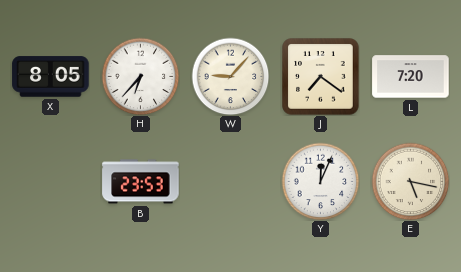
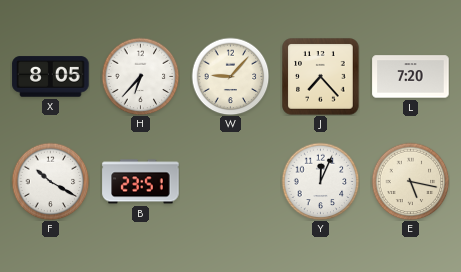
J: 7:21 -> 7:23 (321, 77)
F: none -> 10:20 (50, 181)
B: 23:53 -> 23:51 (141, 182)
